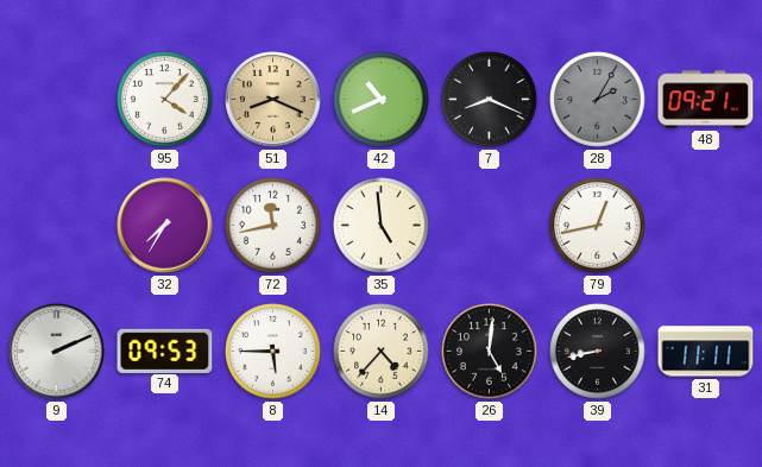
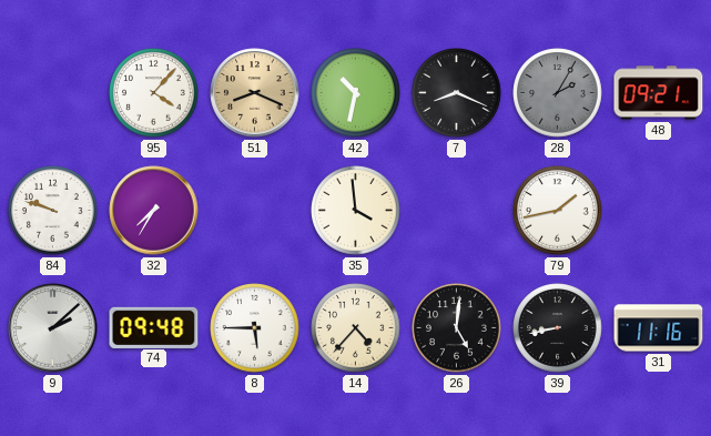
42: 10:41 -> 10:32 (356, 93)
84: none -> 9:48 (53, 211)
72: 11:43 -> none (273, 226)
35: 4:59 -> 3:59 (356, 211)
79: 12:43 -> 1:43 (558, 211)
9: 2:11 -> 2:08 (53, 328)
74: 09:53 -> 09:48 (154, 327)
31: 11:11 -> 11:16 (659, 328)
